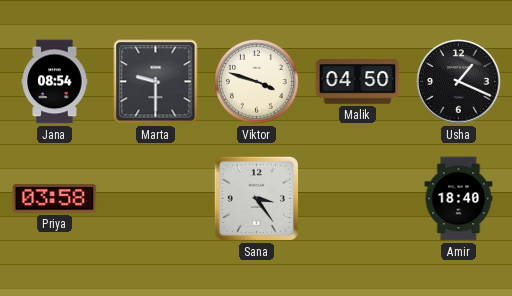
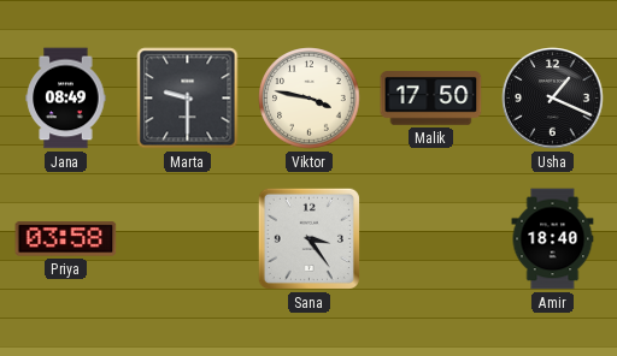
Jana: 08:54 -> 08:49 (66, 99)
Viktor: 3:48 -> 3:47 (310, 99)
Malik: 04:50 -> 17:50 (431, 99)
